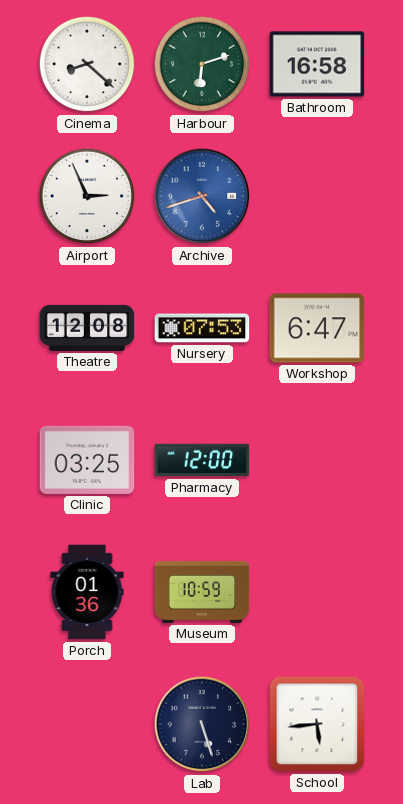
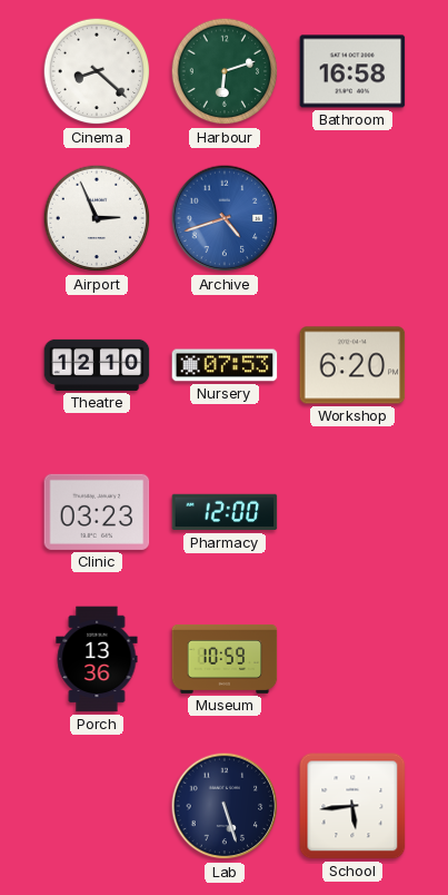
Theatre: 12:08 -> 12:10 (97, 365)
Workshop: 6:47 -> 6:20 (352, 365)
Clinic: 03:25 -> 03:23 (97, 512)
Porch: 01:36 -> 13:36 (97, 659)
